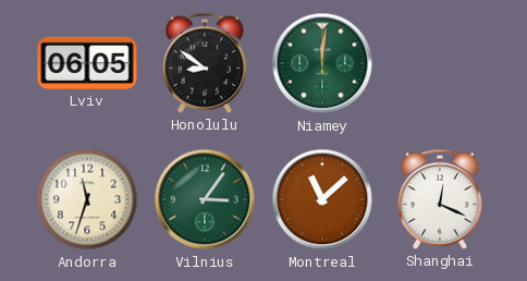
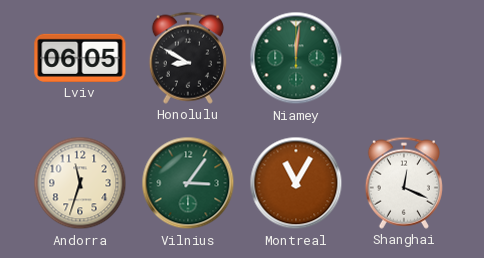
Honolulu: 8:51 -> 8:50 (188, 58)
Montreal: 11:08 -> 11:05 (296, 183)
